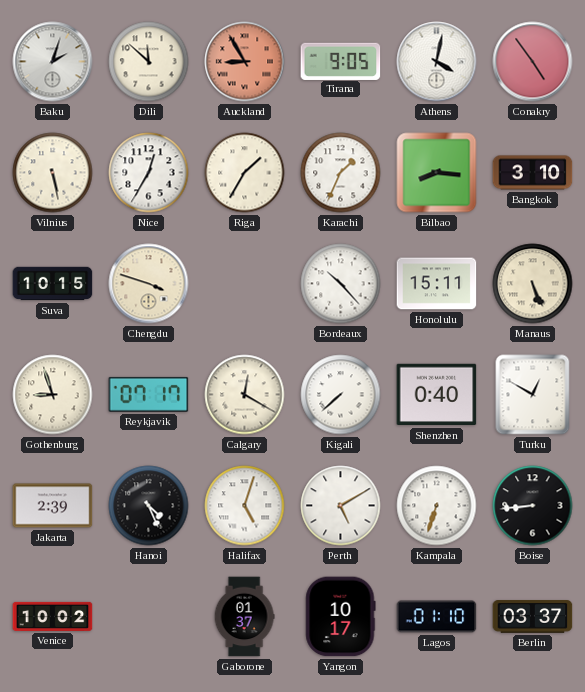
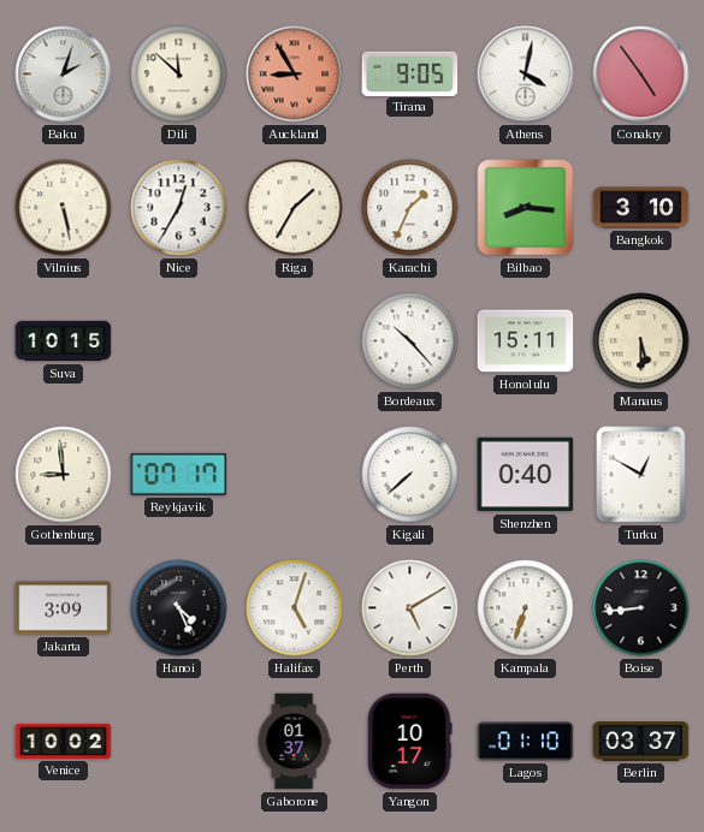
Chengdu: 3:48 -> none (149, 284)
Manaus: 5:26 -> 5:30 (641, 341)
Gothenburg: 8:57 -> 8:59 (64, 475)
Calgary: 12:20 -> none (245, 395)
Jakarta: 2:39 -> 3:09 (64, 608)
